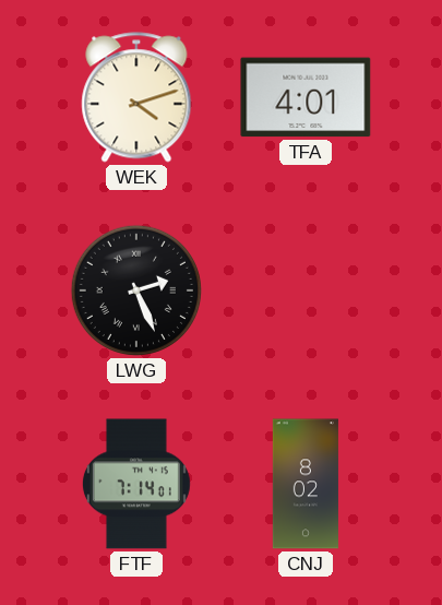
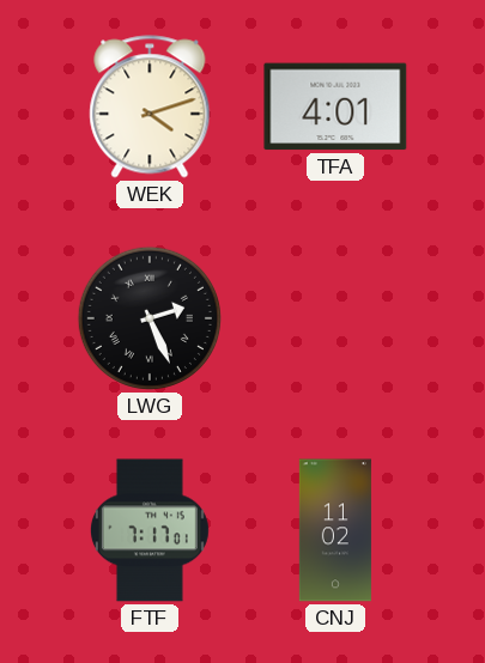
FTF: 7:14 -> 7:17 (150, 530)
CNJ: 8:02 -> 11:02 (335, 530)
